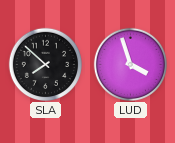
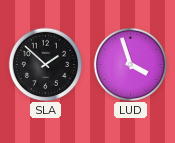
SLA: 7:52 -> 1:52 (45, 64)
